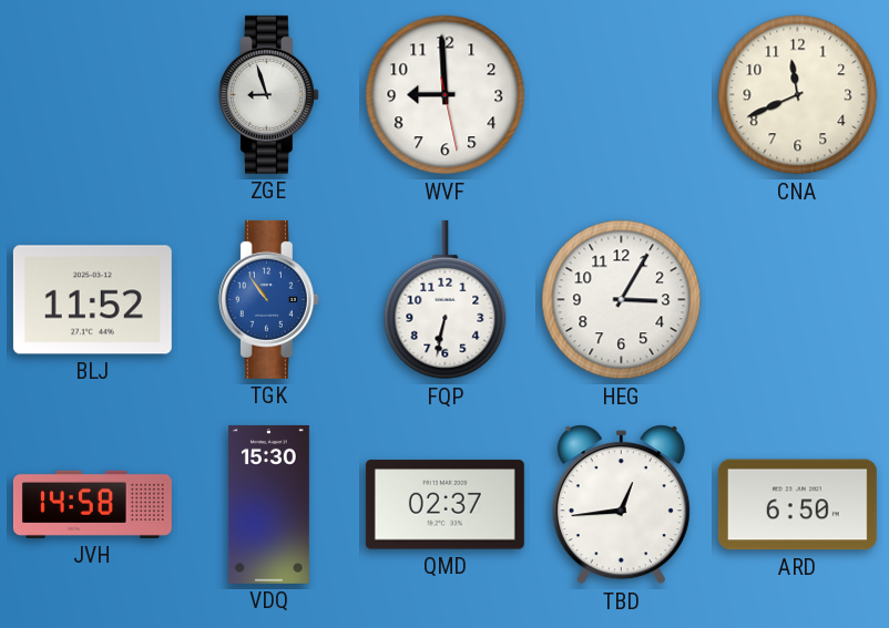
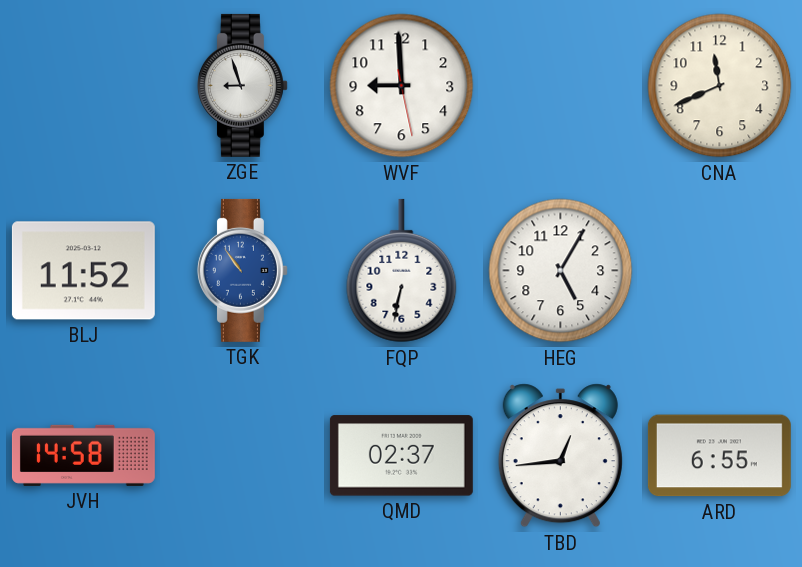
HEG: 3:05 -> 5:05 (561, 271)
VDQ: 15:30 -> none (268, 504)
ARD: 6:50 -> 6:55 (719, 456)
